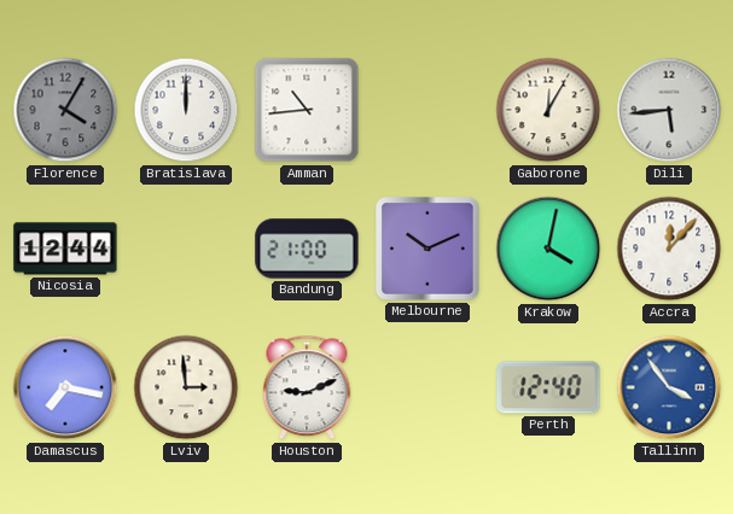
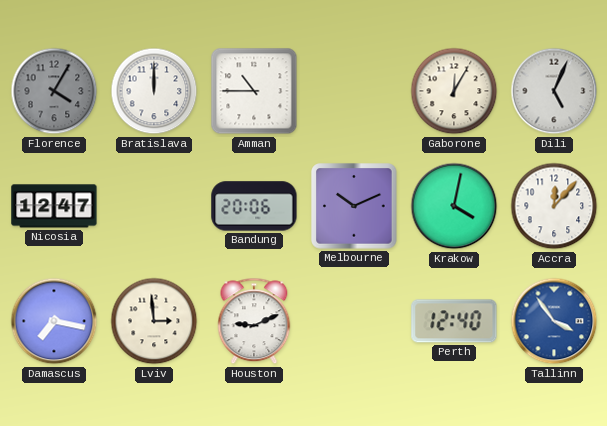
Amman: 10:44 -> 10:45 (254, 91)
Dili: 5:44 -> 5:04 (554, 91)
Nicosia: 12:44 -> 12:47 (54, 206)
Bandung: 21:00 -> 20:06 (254, 206)
